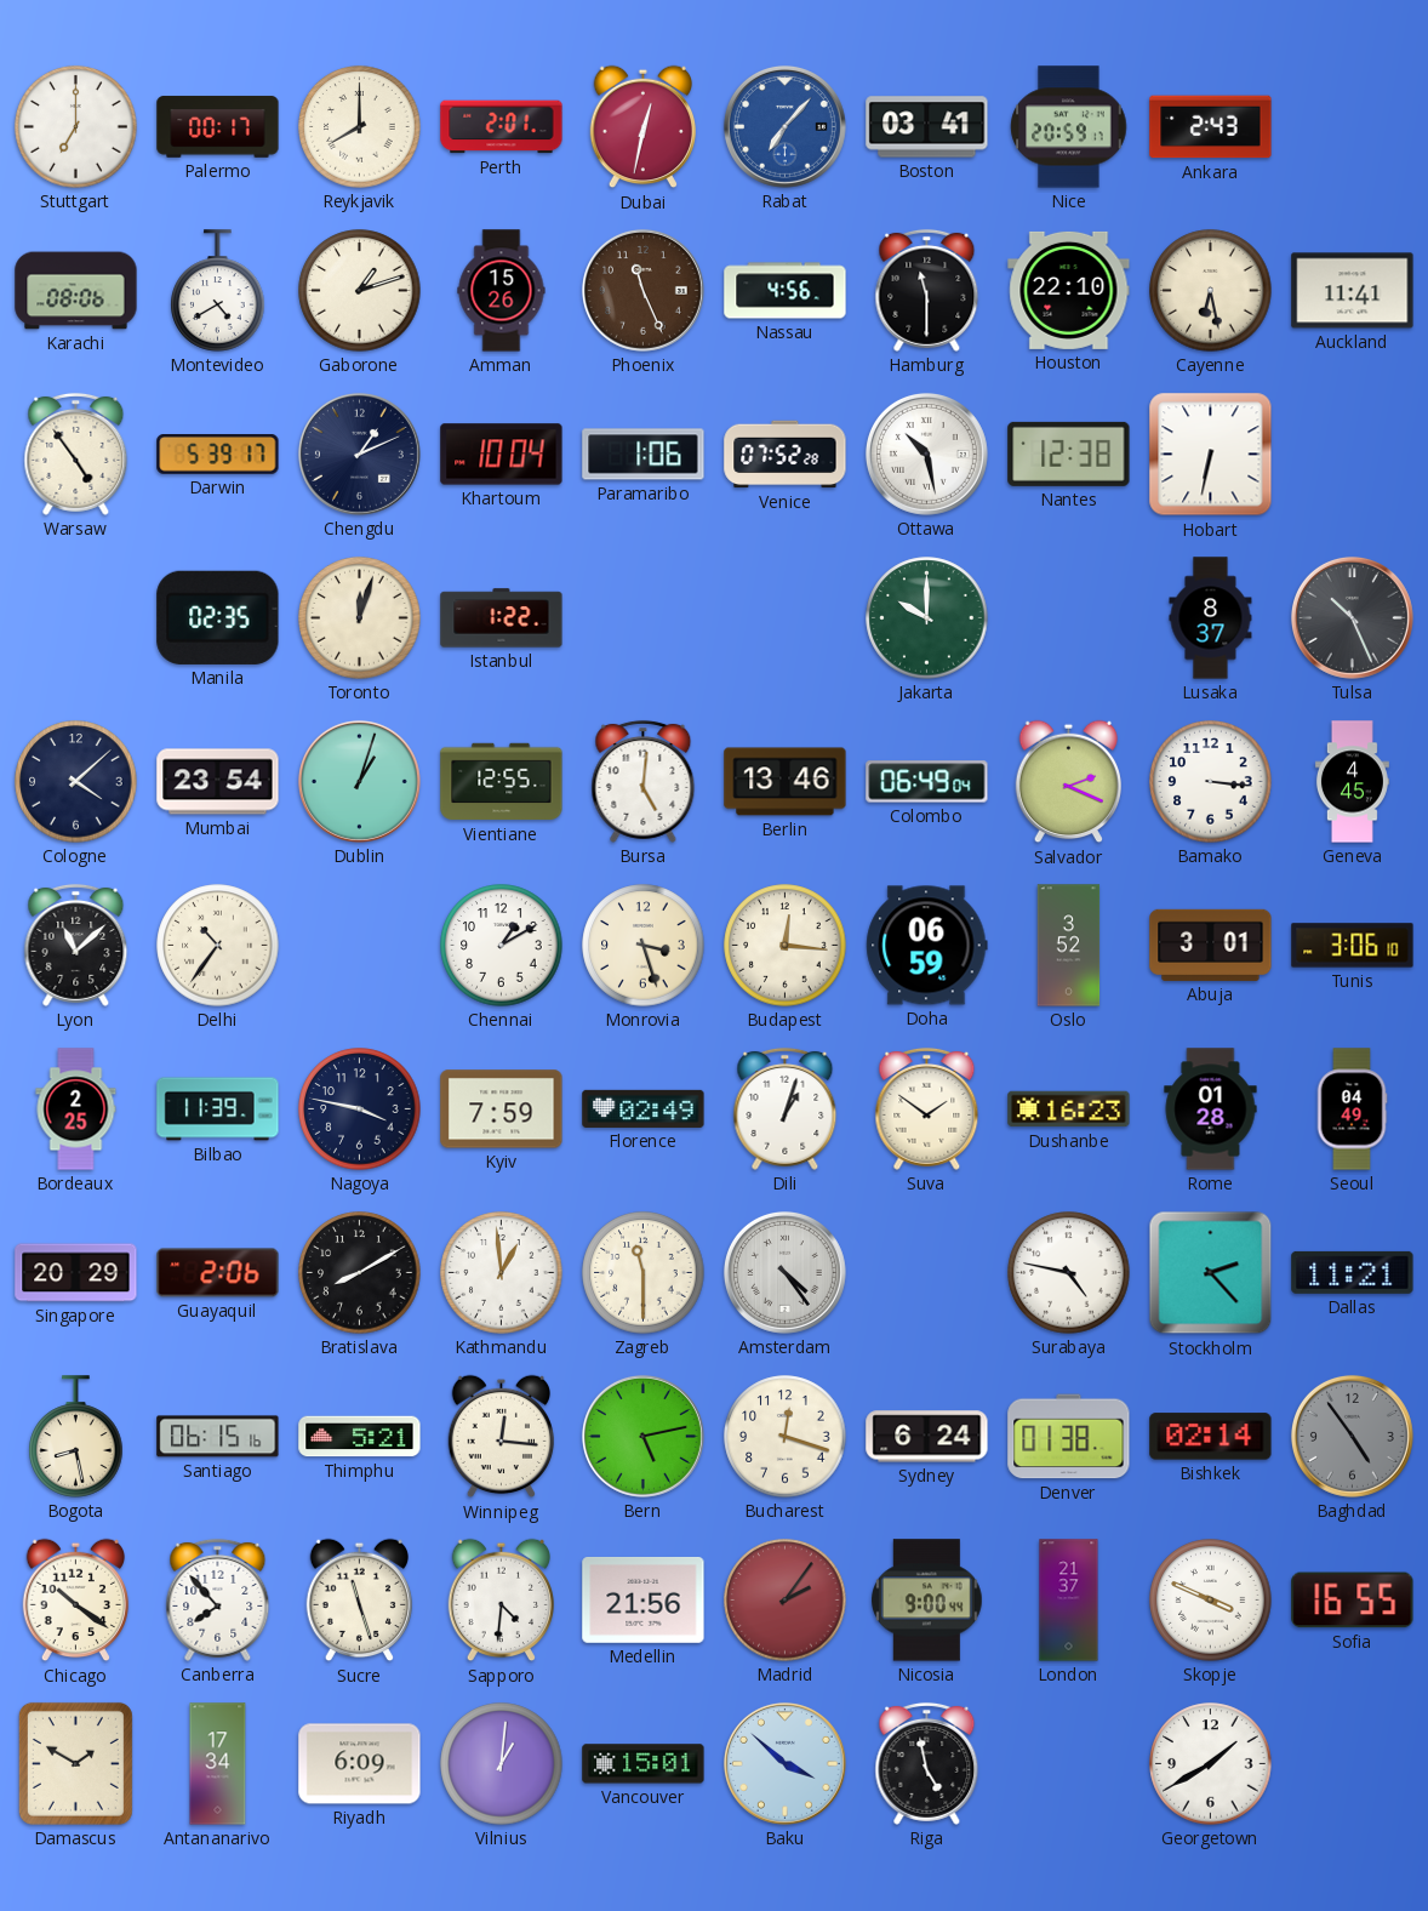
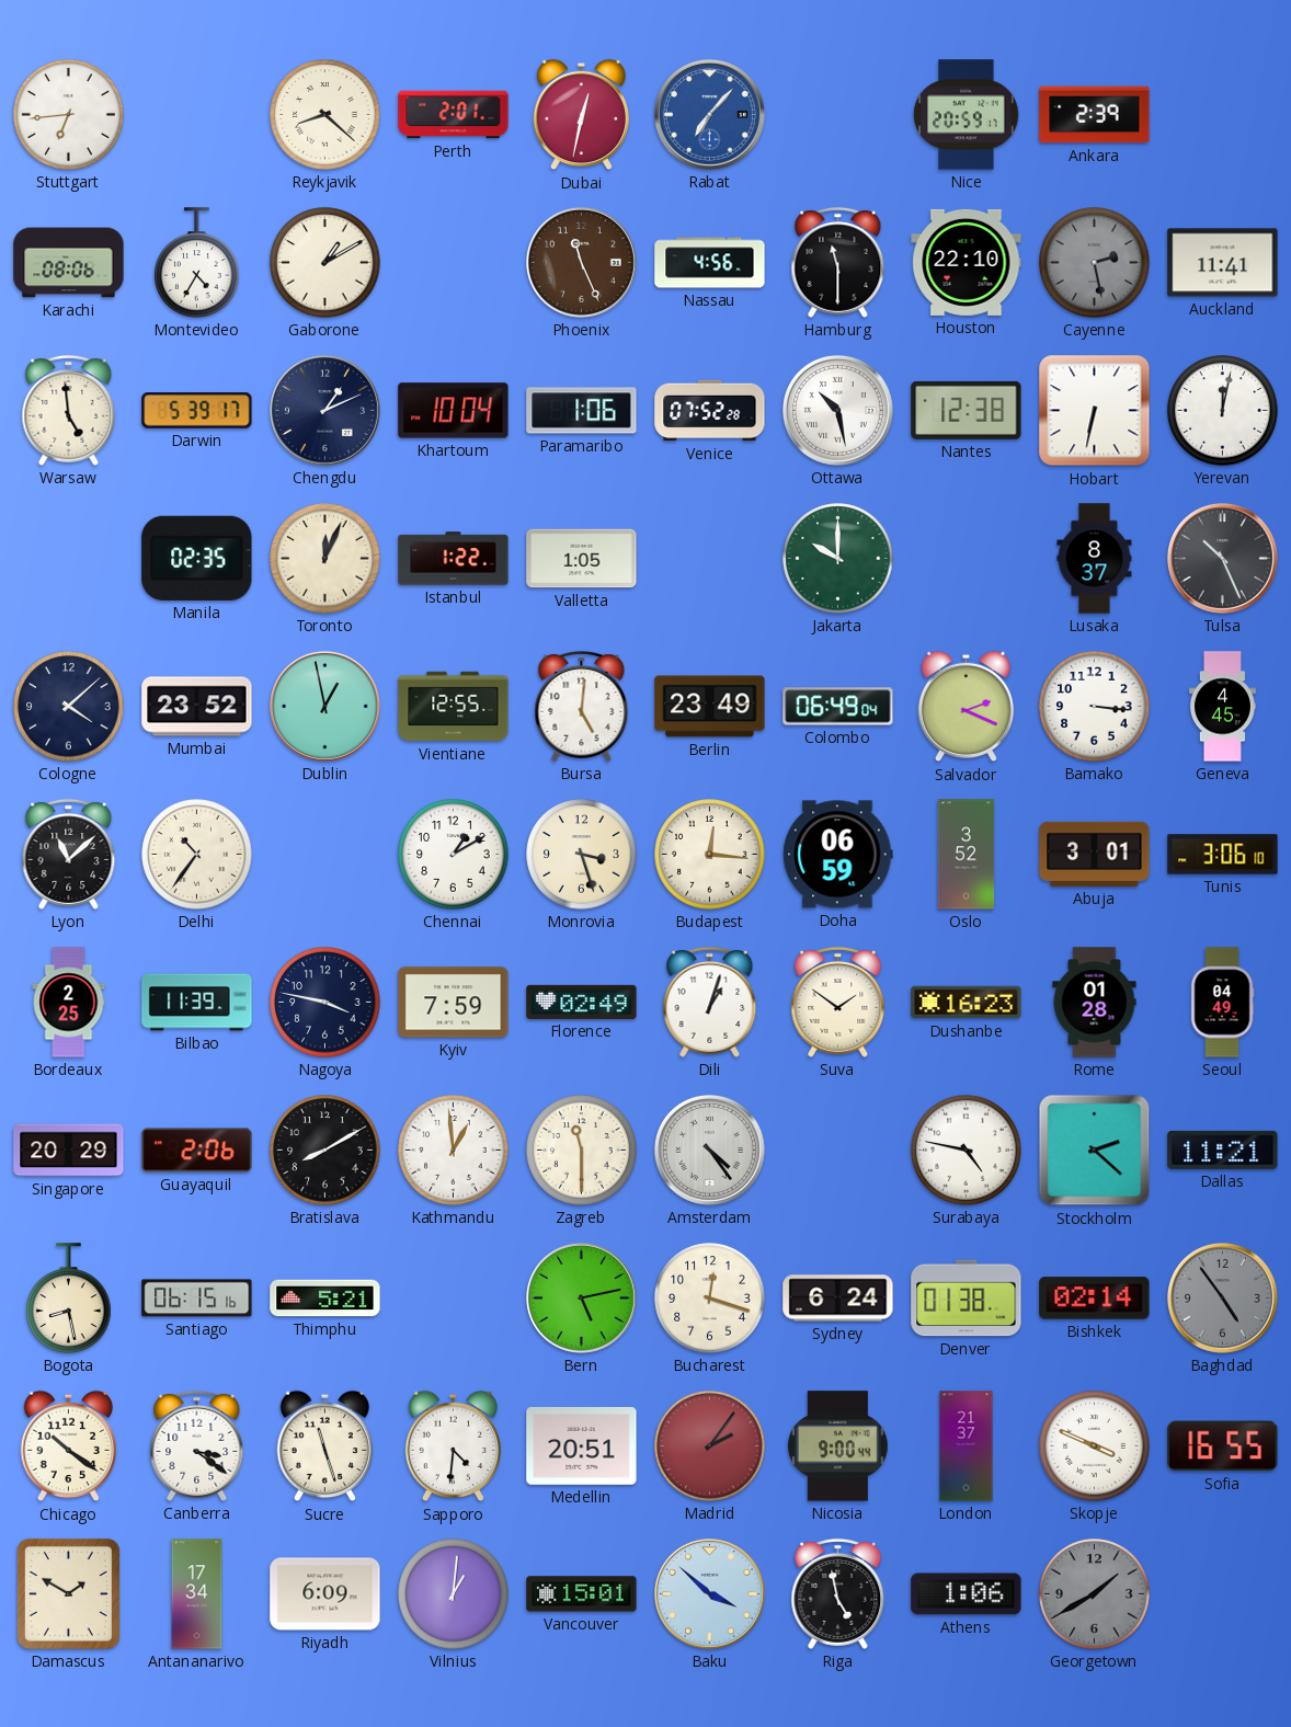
Stuttgart: 7:00 -> 6:44 (69, 115)
Palermo: 00:17 -> none (218, 127)
Reykjavik: 8:00 -> 8:22 (325, 115)
Boston: 03:41 -> none (927, 127)
Ankara: 2:43 -> 2:39 (1095, 115)
Montevideo: 4:40 -> 4:35 (197, 263)
Gaborone: 1:12 -> 1:10 (325, 263)
Amman: 15:26 -> none (502, 291)
Cayenne: 6:28 -> 2:28 (1095, 263)
Cayenne dial: cream -> grey (1095, 263)
Warsaw: 4:54 -> 4:59 (69, 410)
Yerevan: none -> 12:02 (1223, 411)
Toronto: 12:03 -> 12:04 (325, 559)
Valletta: none -> 1:05 (582, 559)
Mumbai: 23:54 -> 23:52 (197, 707)
Dublin: 1:03 -> 12:58 (324, 706)
Berlin: 13:46 -> 23:49 (710, 707)
Stockholm: 2:23 -> 2:22 (1095, 1151)
Winnipeg: 12:16 -> none (501, 1437)
Canberra: 7:53 -> 3:21 (197, 1445)
Medellin: 21:56 -> 20:51 (582, 1445)
Athens: none -> 1:06 (967, 1594)
Georgetown dial: white -> grey (1095, 1594)
